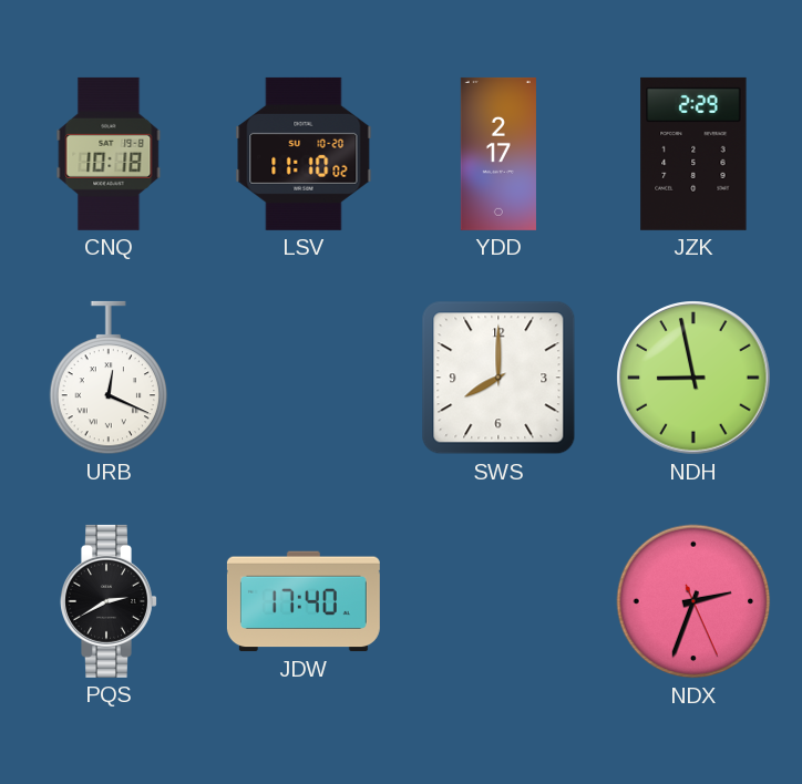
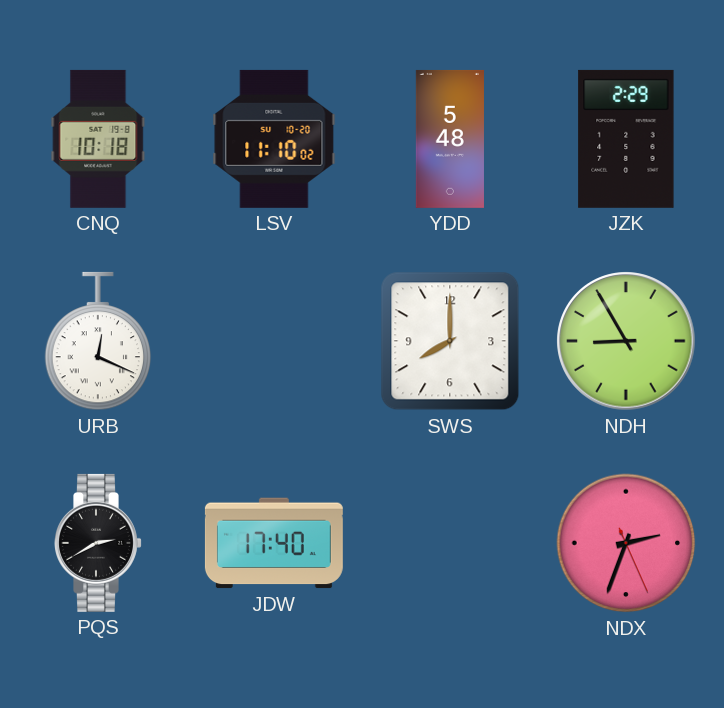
YDD: 2:17 -> 5:48 (450, 139)
NDH: 8:58 -> 8:55 (626, 341)
